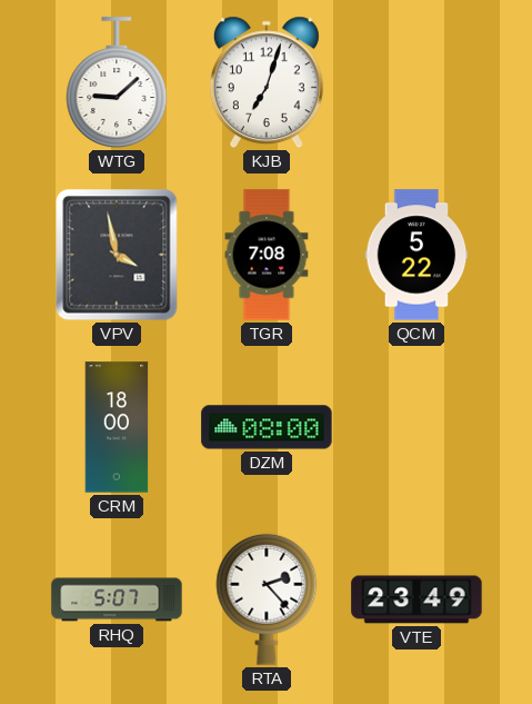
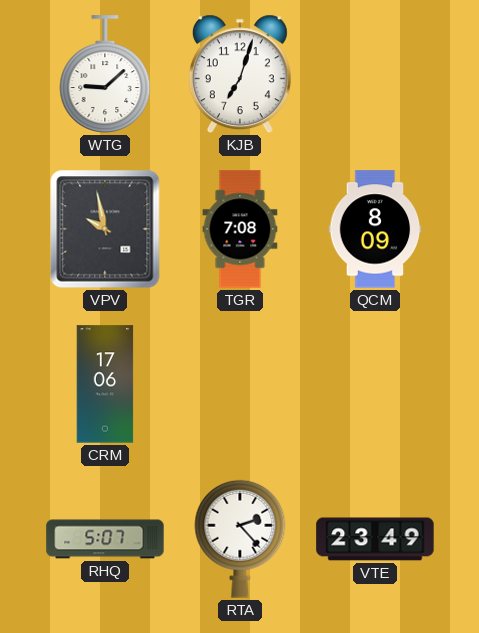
VPV: 3:58 -> 9:58 (105, 229)
QCM: 5:22 -> 8:09 (375, 229)
CRM: 18:00 -> 17:06 (105, 384)
DZM: 08:00 -> none (267, 427)
